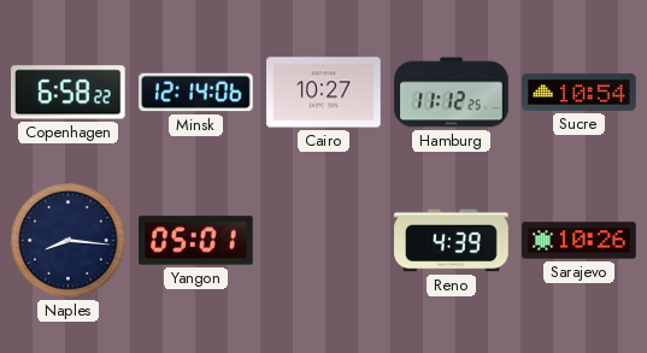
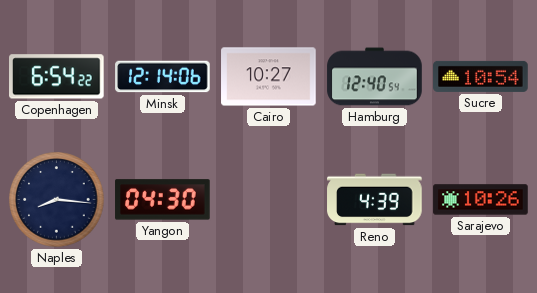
Copenhagen: 6:58 -> 6:54 (57, 77)
Hamburg: 11:12 -> 12:40 (375, 77)
Yangon: 05:01 -> 04:30 (163, 200)
